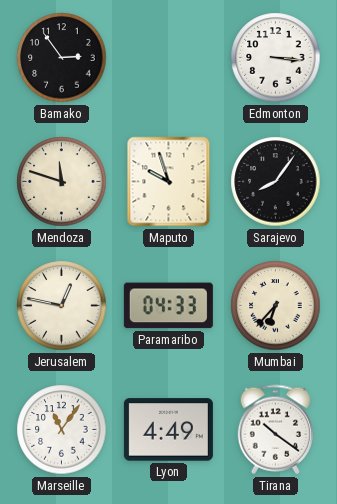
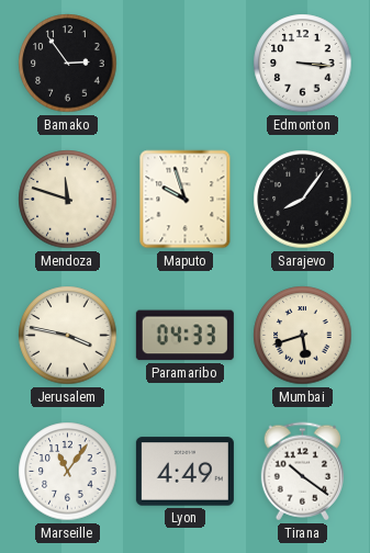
Jerusalem: 12:47 -> 3:47 (68, 336)
Mumbai: 6:37 -> 5:42 (303, 336)
